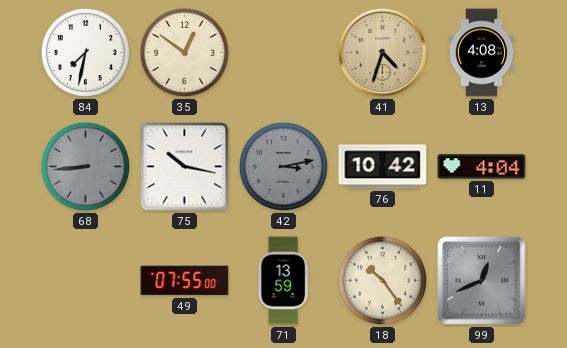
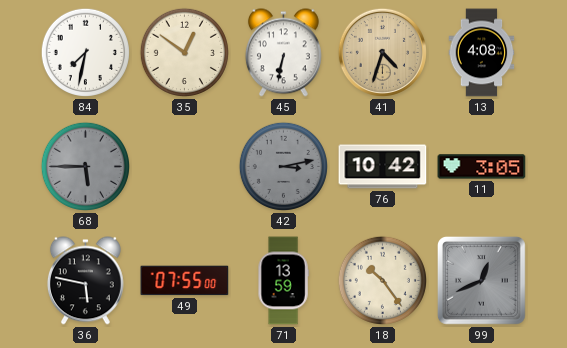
45: none -> 6:32 (283, 53)
68: 8:44 -> 5:45 (85, 166)
75: 10:17 -> none (185, 167)
11: 4:04 -> 3:05 (482, 167)
36: none -> 5:47 (85, 281)
